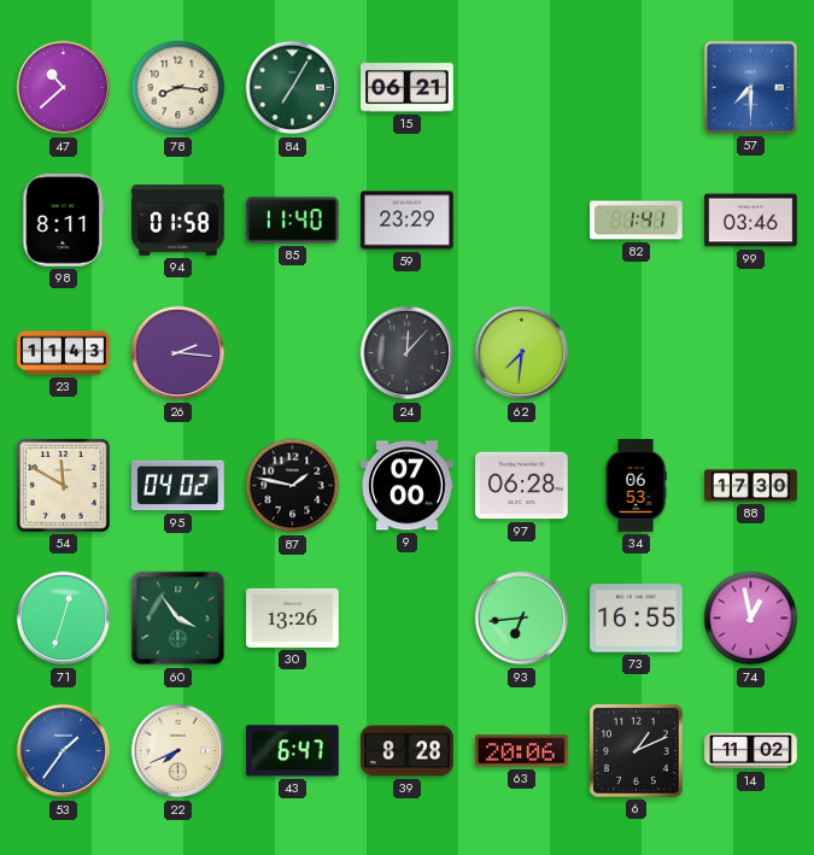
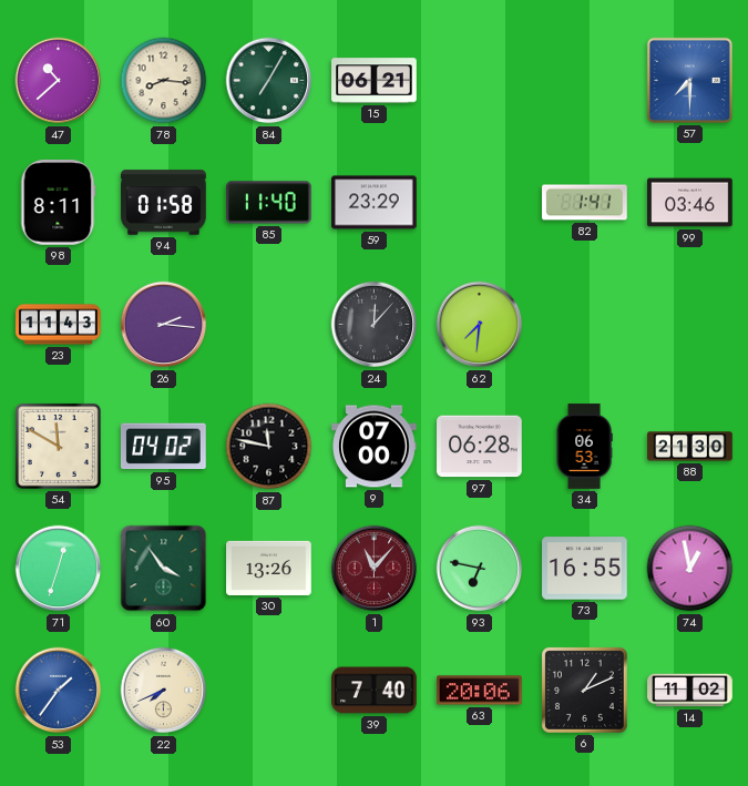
87: 1:47 -> 11:47 (269, 447)
88: 17:30 -> 21:30 (690, 447)
1: none -> 11:07 (375, 569)
93: 6:44 -> 6:47 (480, 569)
43: 6:47 -> none (293, 751)
39: 8:28 -> 7:40 (375, 691)
